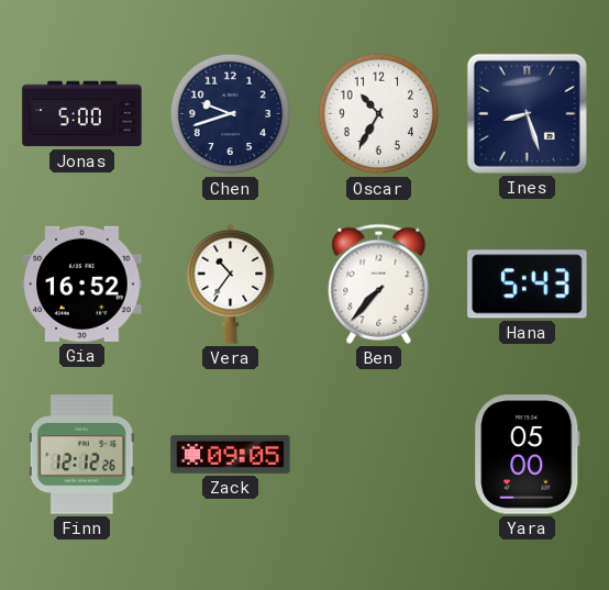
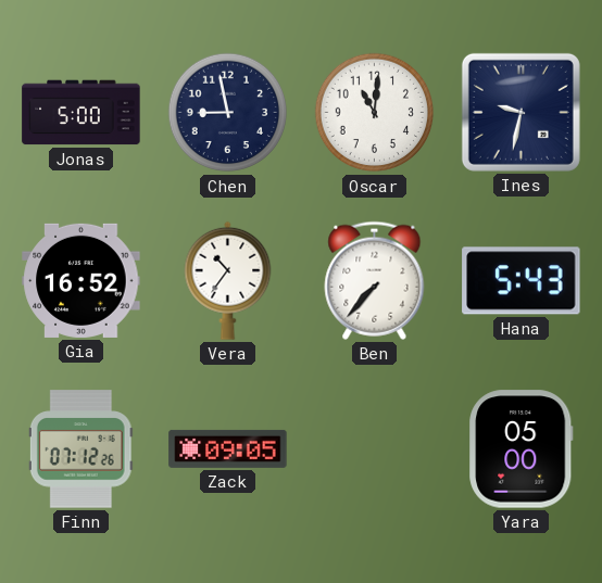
Chen: 9:42 -> 8:58 (228, 113)
Oscar: 10:35 -> 11:01 (375, 113)
Ines: 8:27 -> 9:32 (521, 112)
Finn: 12:12 -> 07:12 (80, 449)
